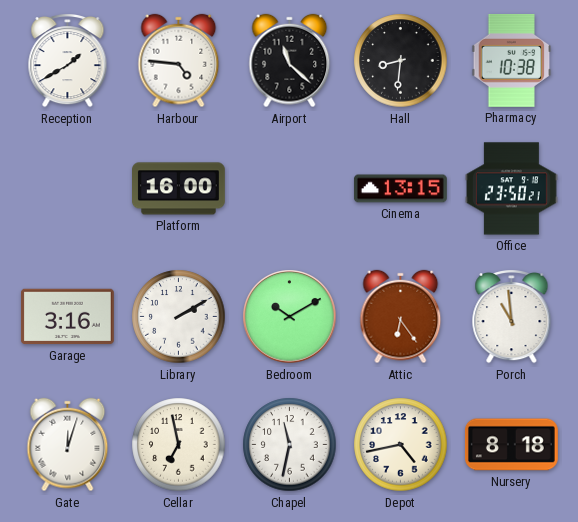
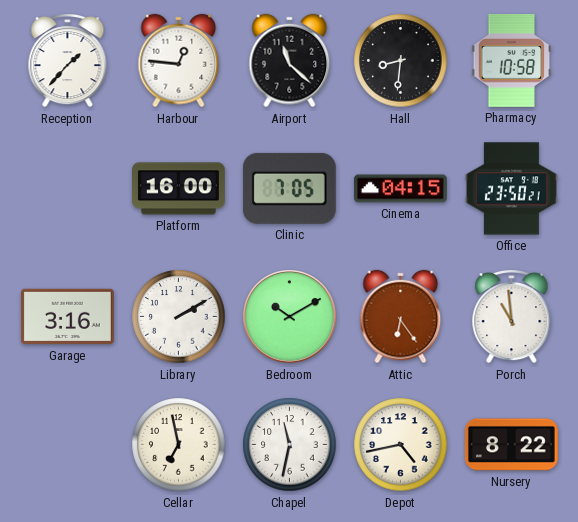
Reception: 1:40 -> 1:37 (68, 60)
Harbour: 4:46 -> 12:46 (179, 61)
Pharmacy: 10:38 -> 10:58 (512, 60)
Clinic: none -> 7:05 (289, 188)
Cinema: 13:15 -> 04:15 (401, 189)
Gate: 12:03 -> none (68, 445)
Nursery: 8:18 -> 8:22 (511, 445)
